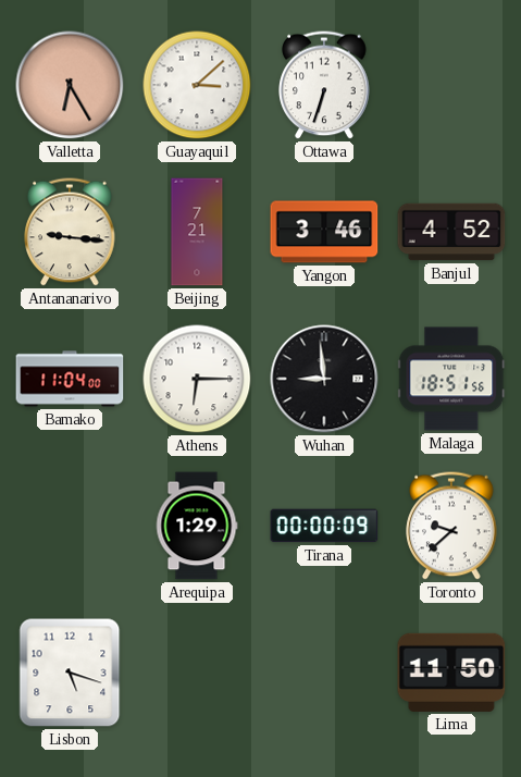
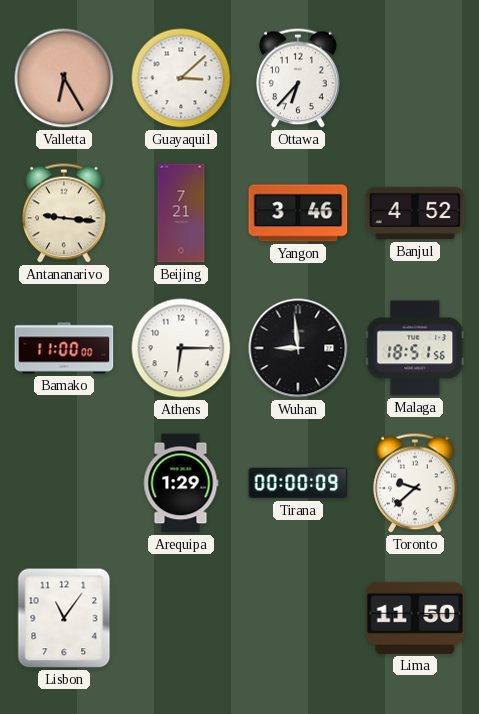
Ottawa: 6:33 -> 6:37 (298, 78)
Bamako: 11:04 -> 11:00 (64, 348)
Lisbon: 5:18 -> 11:06 (64, 618)
